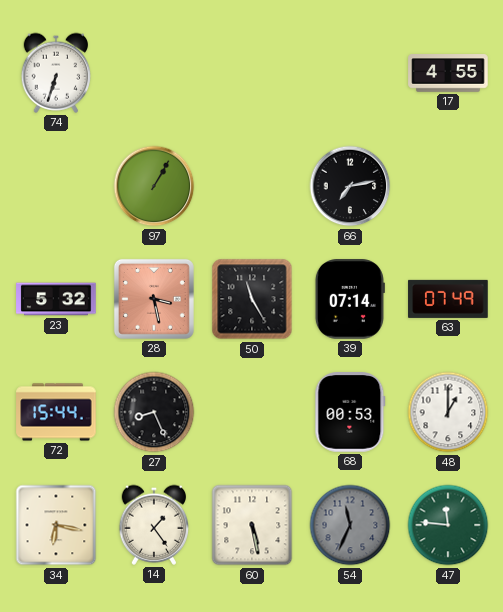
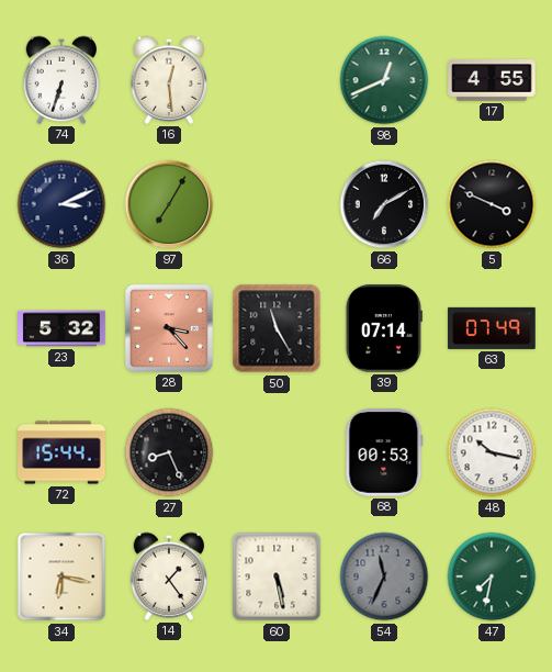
16: none -> 12:29 (169, 80)
98: none -> 12:41 (384, 80)
36: none -> 3:11 (61, 204)
97: 1:05 -> 7:05 (169, 204)
66: 7:13 -> 7:10 (384, 204)
5: none -> 3:49 (492, 204)
28: 3:28 -> 3:23 (169, 328)
48: 1:00 -> 10:17 (492, 452)
47: 11:46 -> 7:32 (492, 576)
